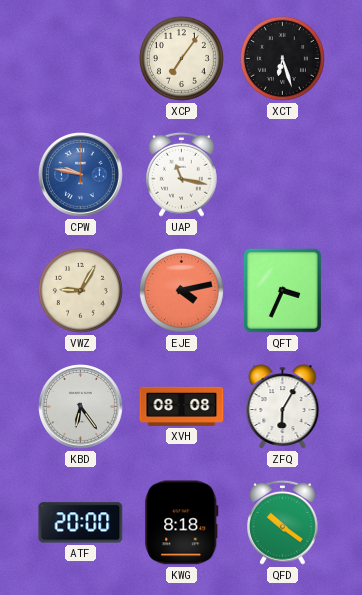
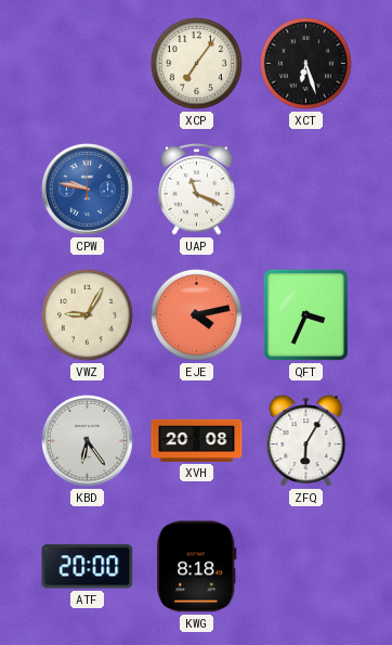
UAP: 11:17 -> 11:19 (197, 189)
XVH: 08:08 -> 20:08 (197, 440)
QFD: 10:21 -> none (283, 522)
